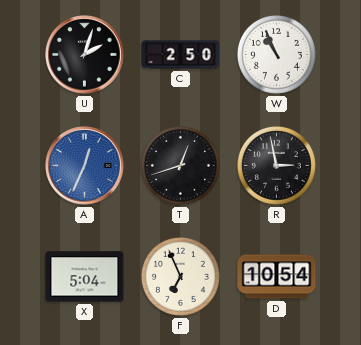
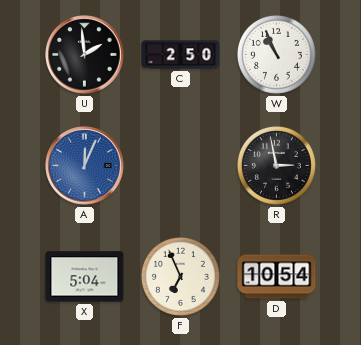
U: 2:03 -> 1:59 (85, 55)
A: 12:34 -> 12:04 (85, 166)
T: 12:42 -> none (180, 165)
